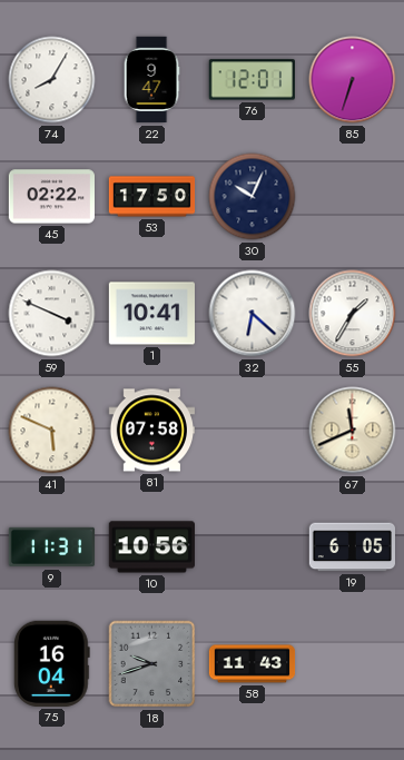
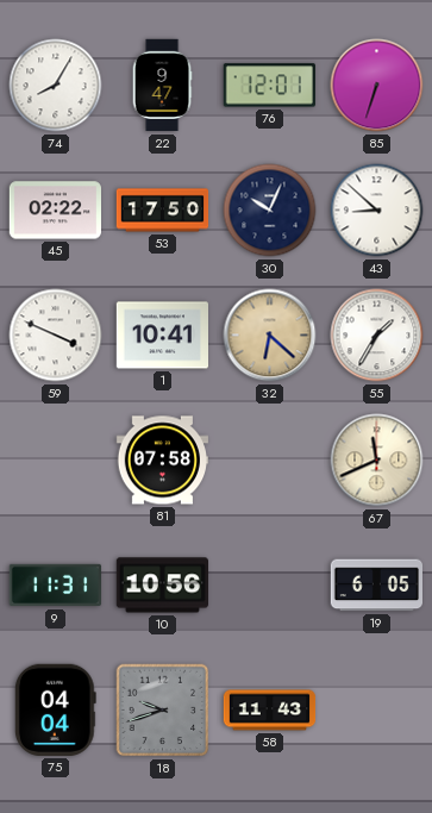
43: none -> 8:52 (377, 211)
32 dial: white -> champagne (270, 336)
41: 5:49 -> none (52, 431)
75: 16:04 -> 04:04 (55, 709)
